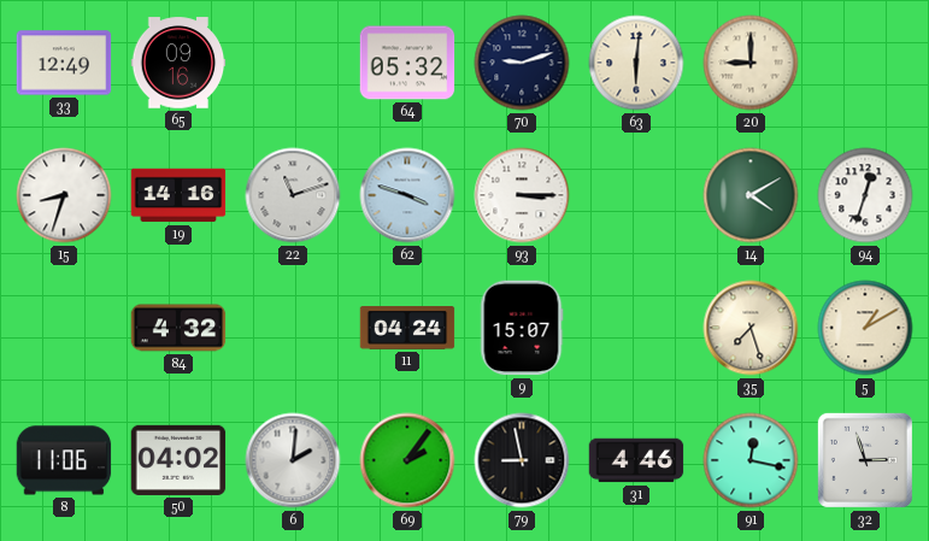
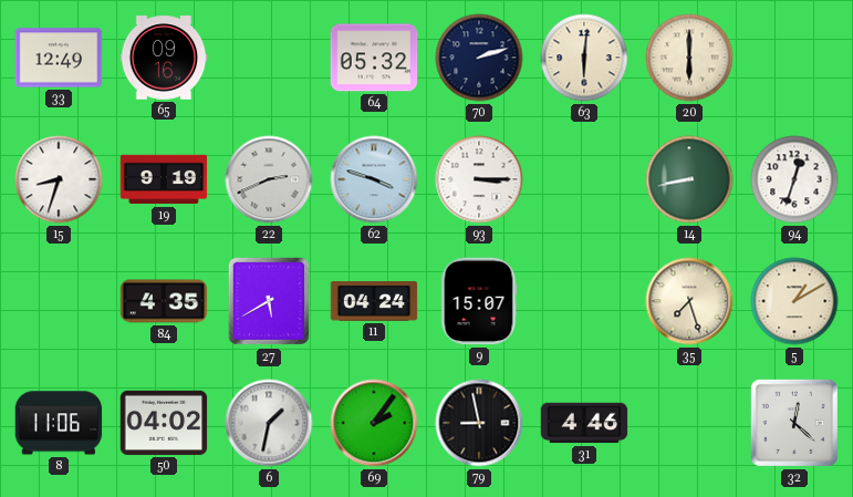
70: 9:12 -> 2:12 (479, 58)
20: 9:00 -> 6:00 (689, 58)
19: 14:16 -> 9:19 (164, 179)
22: 11:12 -> 2:41 (269, 179)
14: 4:10 -> 8:43 (689, 179)
84: 4:32 -> 4:35 (164, 301)
27: none -> 5:40 (268, 301)
6: 2:01 -> 1:32 (269, 423)
91: 12:17 -> none (751, 460)
32: 2:57 -> 12:22 (794, 423)
